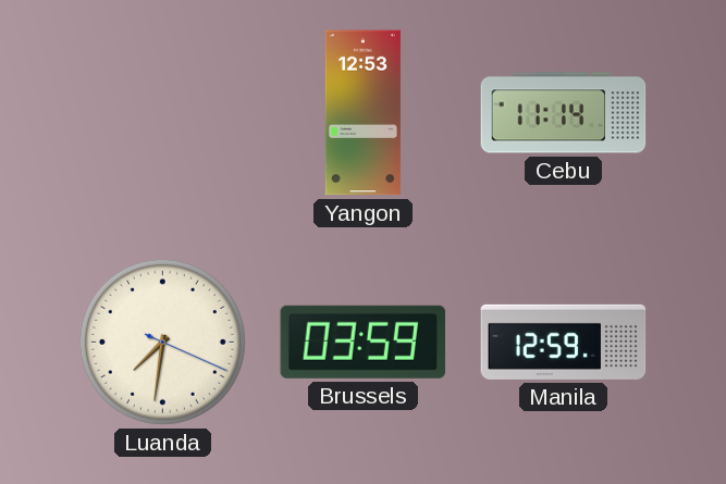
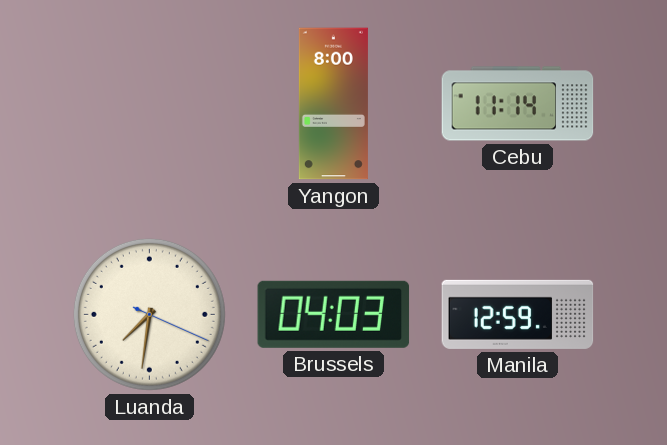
Yangon: 12:53 -> 8:00 (333, 104)
Brussels: 03:59 -> 04:03 (334, 314)
